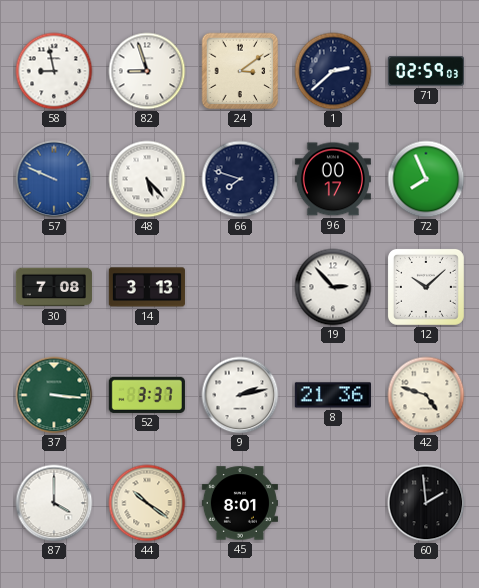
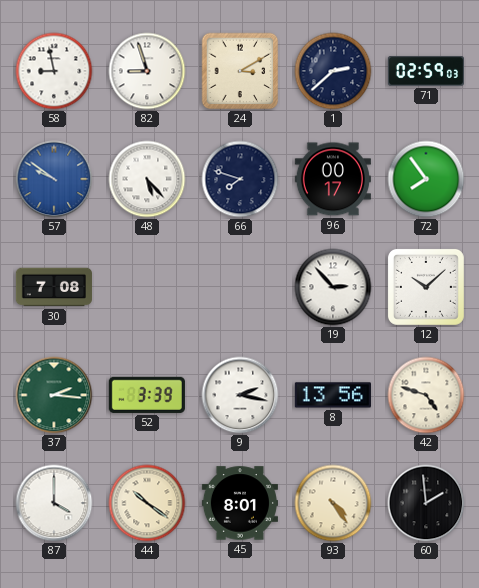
24: 3:09 -> 3:10 (240, 71)
57: 9:49 -> 9:51 (54, 179)
72: 7:56 -> 7:54 (426, 179)
14: 3:13 -> none (147, 287)
37: 3:16 -> 2:16 (54, 395)
52: 3:37 -> 3:39 (147, 395)
9: 2:13 -> 2:17 (240, 395)
8: 21:36 -> 13:56 (333, 395)
93: none -> 4:24 (333, 503)
